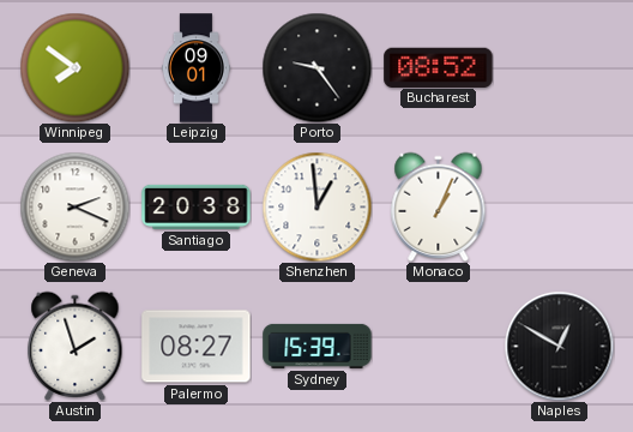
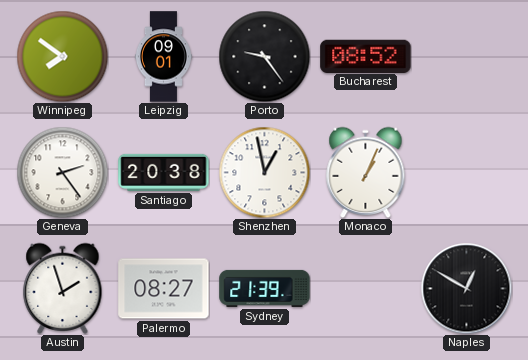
Geneva: 2:19 -> 2:24 (62, 172)
Shenzhen: 12:59 -> 12:58 (264, 172)
Sydney: 15:39 -> 21:39 (265, 288)
